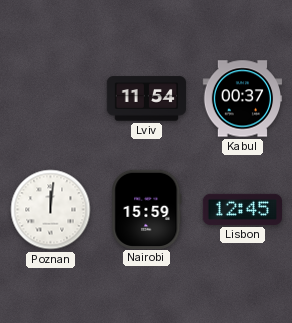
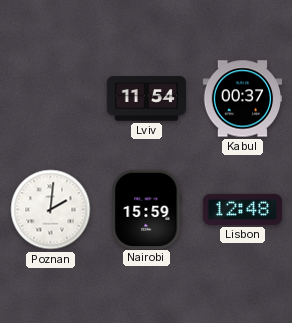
Poznan: 12:01 -> 2:01 (51, 210)
Lisbon: 12:45 -> 12:48 (242, 209)
